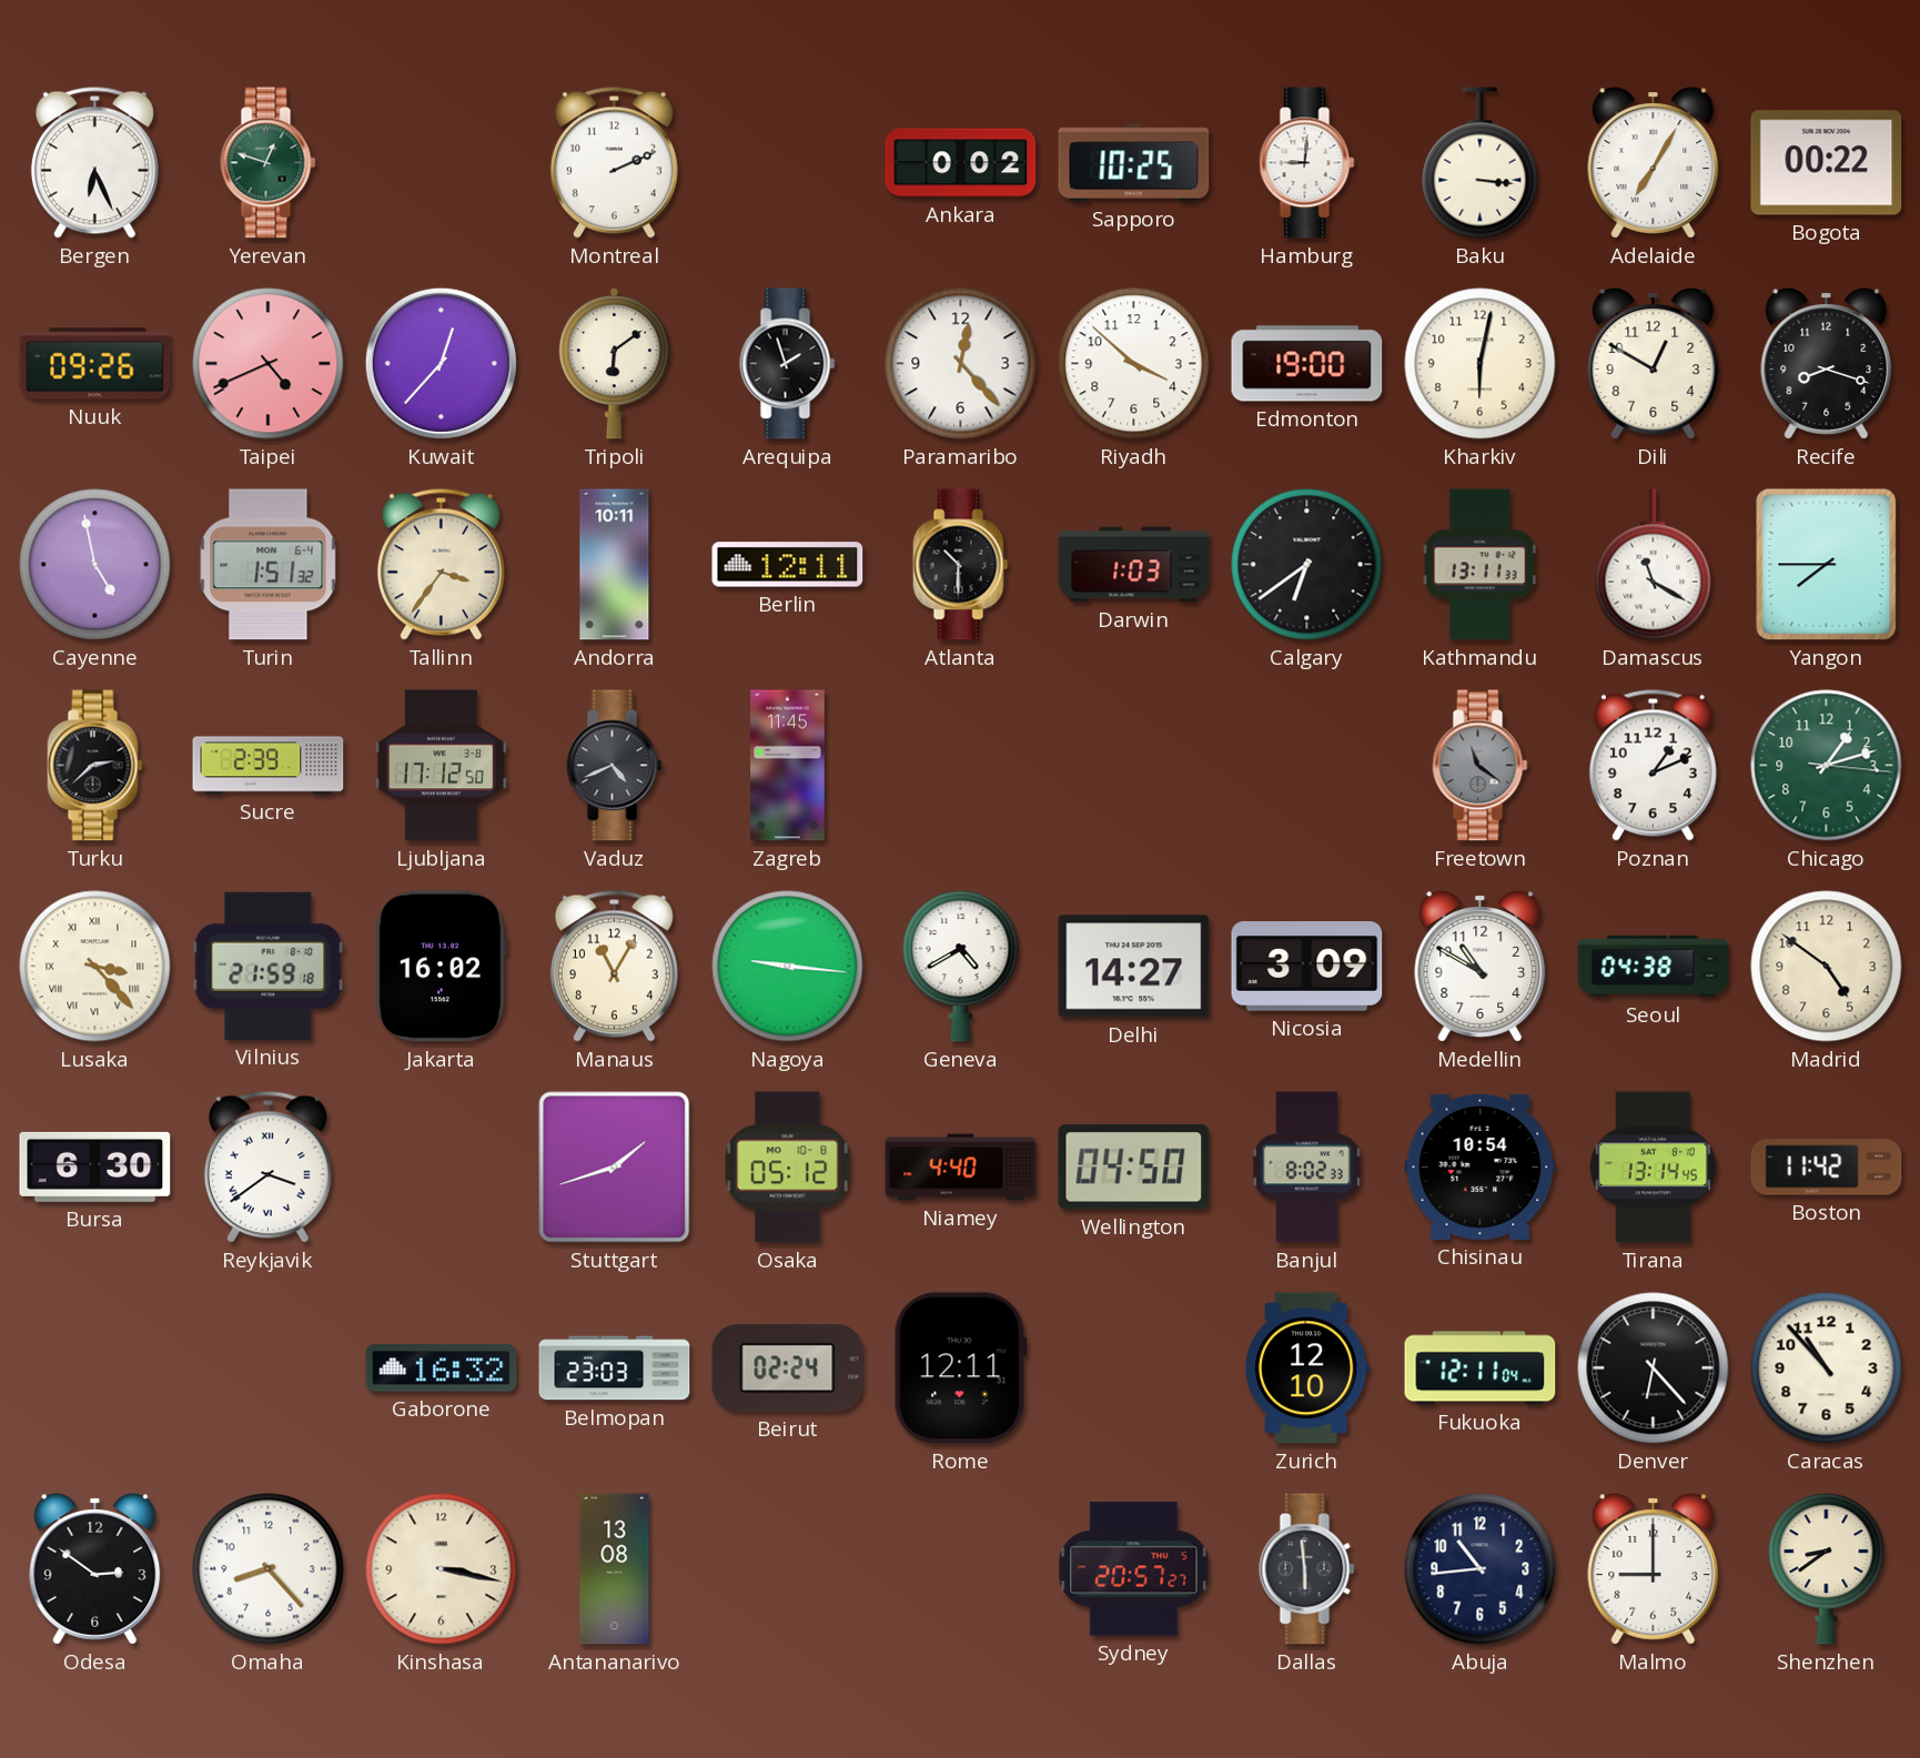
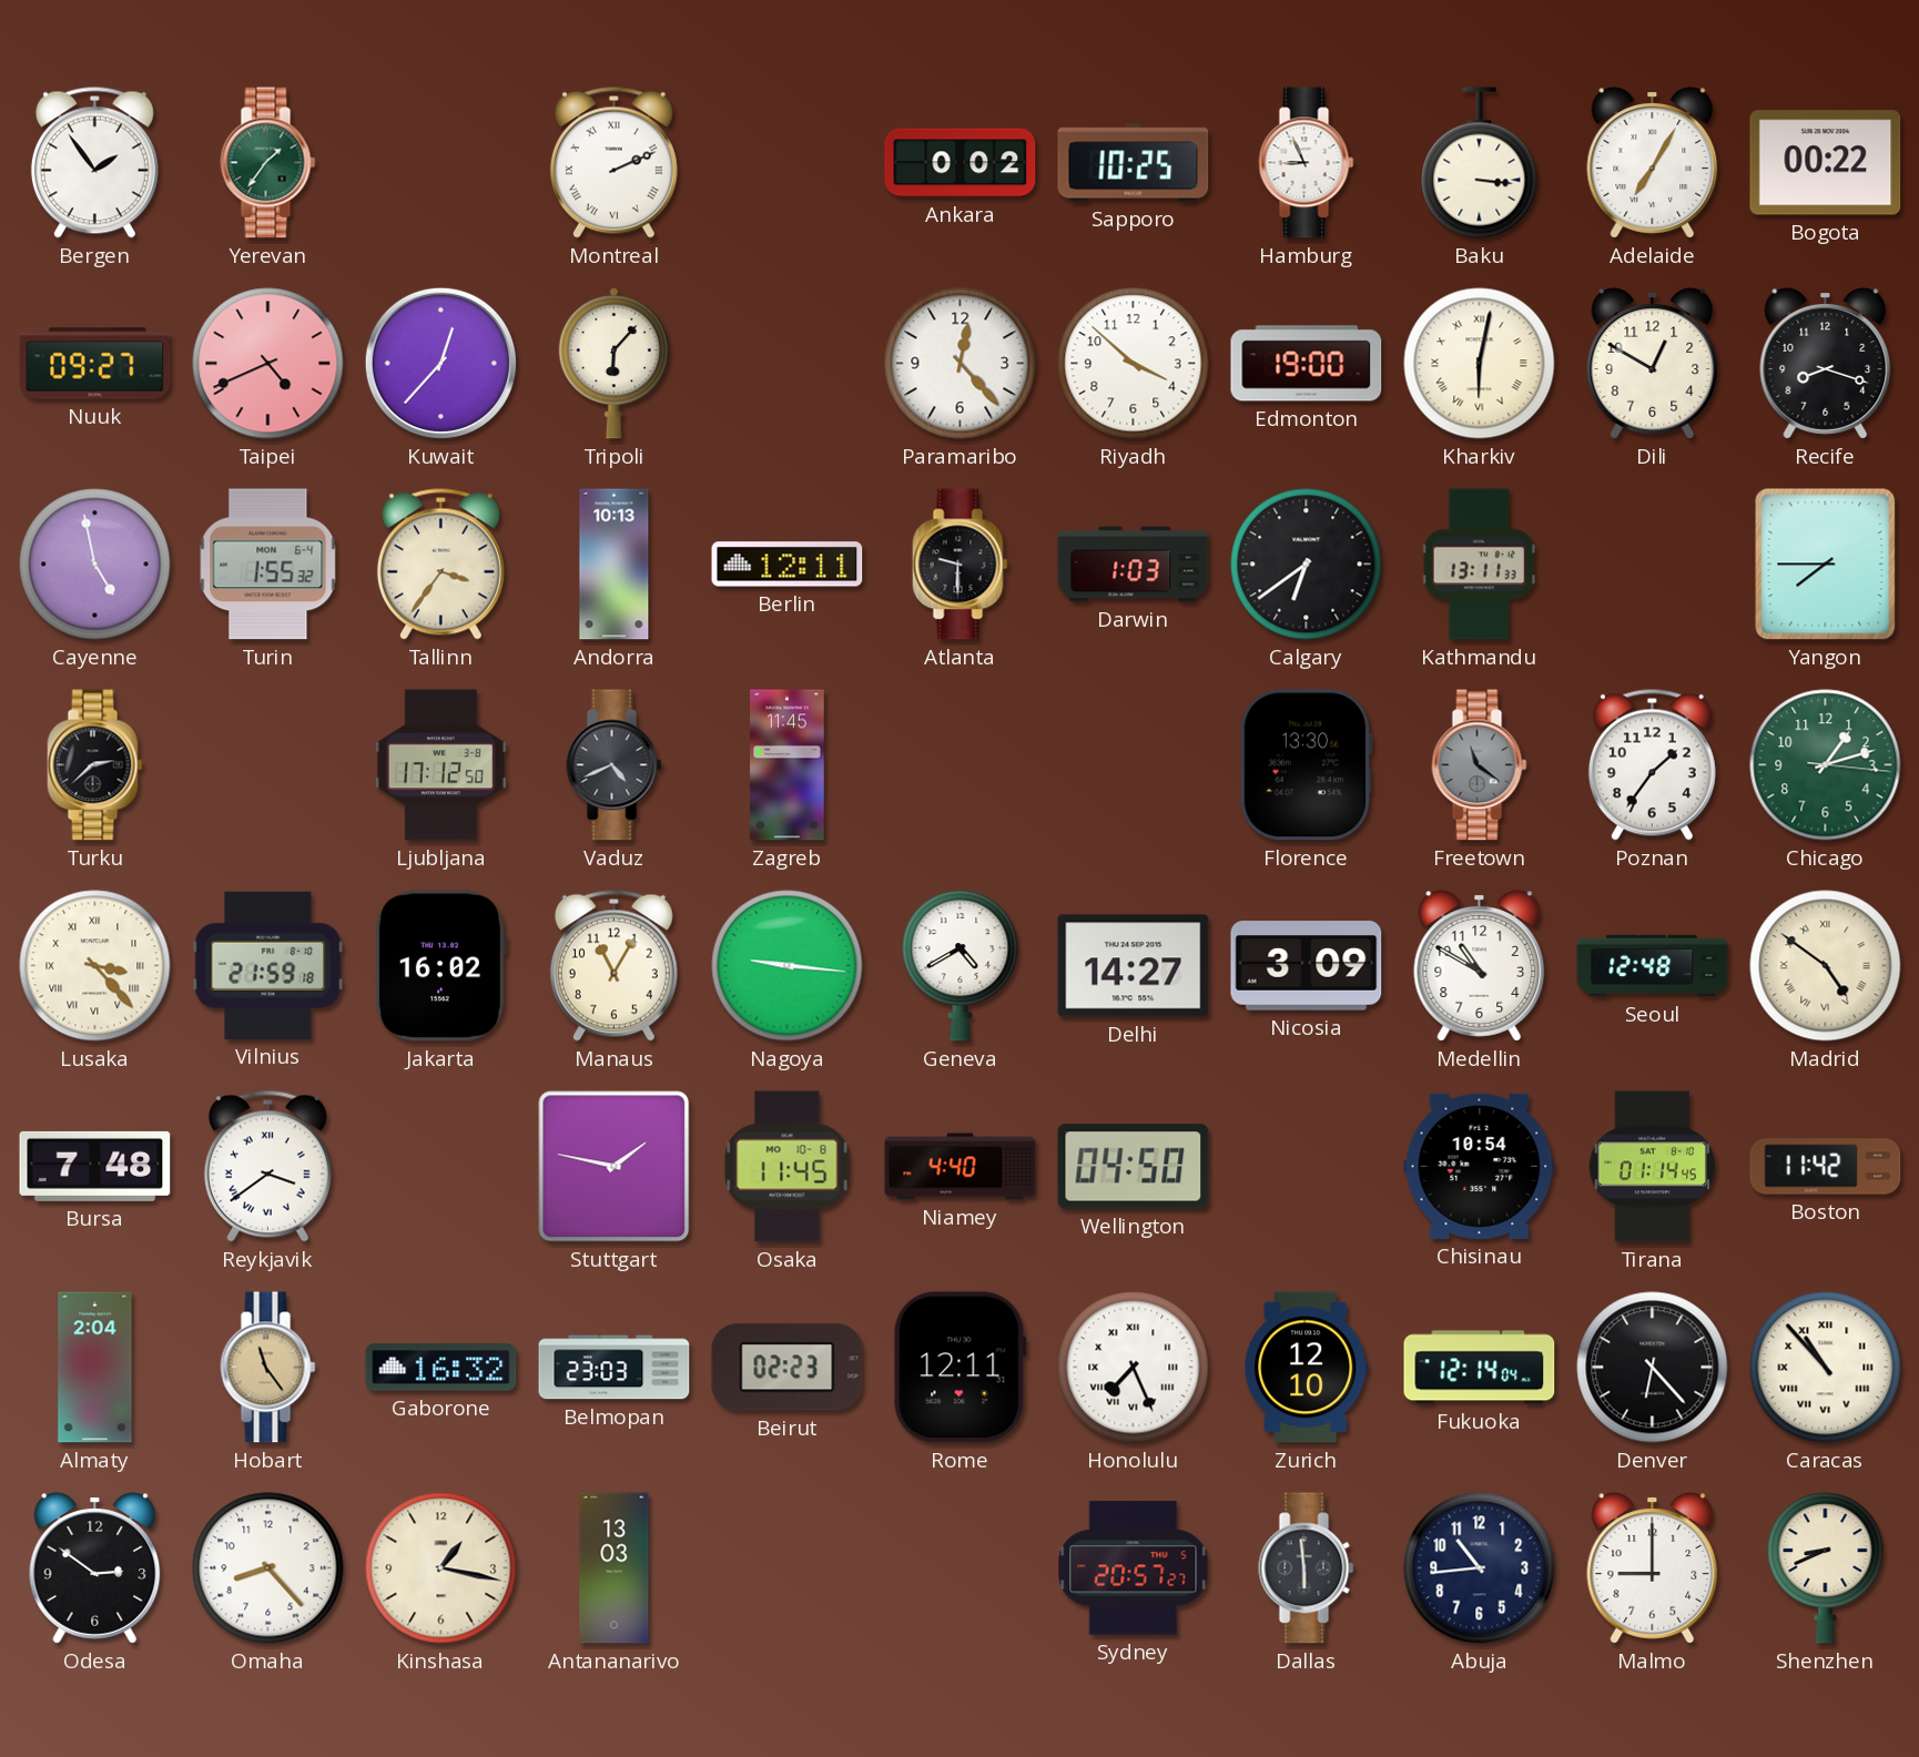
Bergen: 6:26 -> 1:54 (94, 162)
Yerevan: 12:48 -> 1:36 (268, 163)
Montreal numerals: Arabic -> Roman (613, 162)
Hamburg: 9:01 -> 8:56 (1307, 163)
Nuuk: 09:26 -> 09:27 (95, 364)
Tripoli: 6:09 -> 6:07 (613, 363)
Arequipa: 1:57 -> none (788, 364)
Kharkiv numerals: Arabic -> Roman (1480, 364)
Turin: 1:51 -> 1:55 (268, 565)
Andorra: 10:11 -> 10:13 (615, 565)
Atlanta: 10:30 -> 9:30 (961, 565)
Damascus: 11:20 -> none (1654, 565)
Sucre: 2:39 -> none (269, 766)
Florence: none -> 13:30 (1306, 765)
Poznan: 1:11 -> 1:36 (1652, 764)
Seoul: 04:38 -> 12:48 (1653, 966)
Madrid numerals: Arabic -> Roman (1826, 966)
Bursa: 6:30 -> 7:48 (95, 1166)
Stuttgart: 1:42 -> 1:47 (615, 1167)
Osaka: 05:12 -> 11:45 (788, 1167)
Banjul: 8:02 -> none (1306, 1168)
Tirana: 13:14 -> 01:14 (1652, 1167)
Almaty: none -> 2:04 (95, 1368)
Hobart: none -> 11:24 (268, 1368)
Beirut: 02:24 -> 02:23 (788, 1368)
Honolulu: none -> 7:26 (1134, 1368)
Fukuoka: 12:11 -> 12:14 (1480, 1368)
Caracas numerals: Arabic -> Roman (1826, 1368)
Kinshasa: 3:17 -> 1:17 (441, 1568)
Antananarivo: 13:08 -> 13:03 (615, 1568)
Shenzhen: 8:39 -> 8:41 (1826, 1568)
